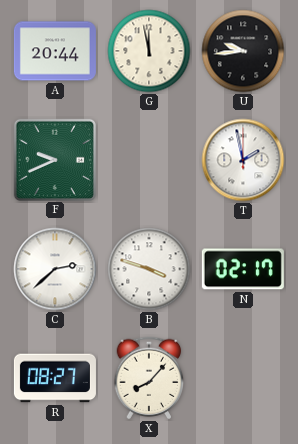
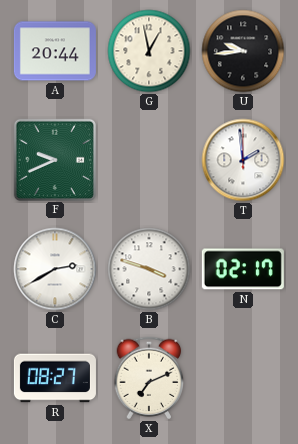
G: 11:58 -> 12:58 (149, 51)
T: 1:58 -> 1:59 (243, 160)
C: 2:38 -> 2:40 (55, 269)
X: 8:07 -> 7:11 (149, 378)
